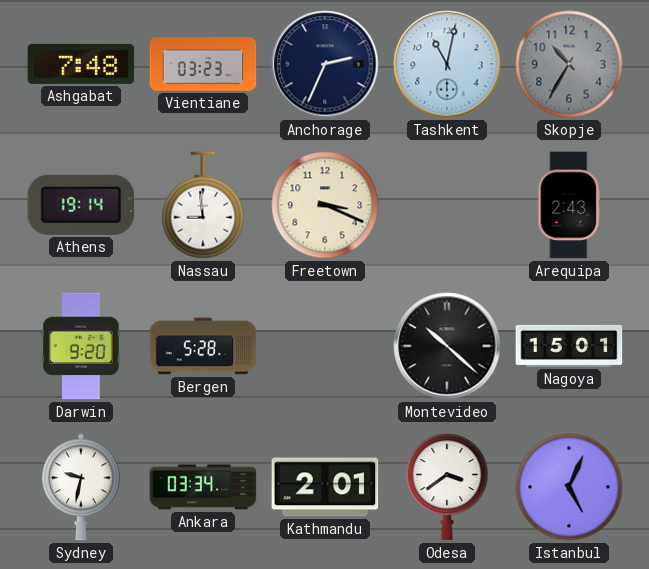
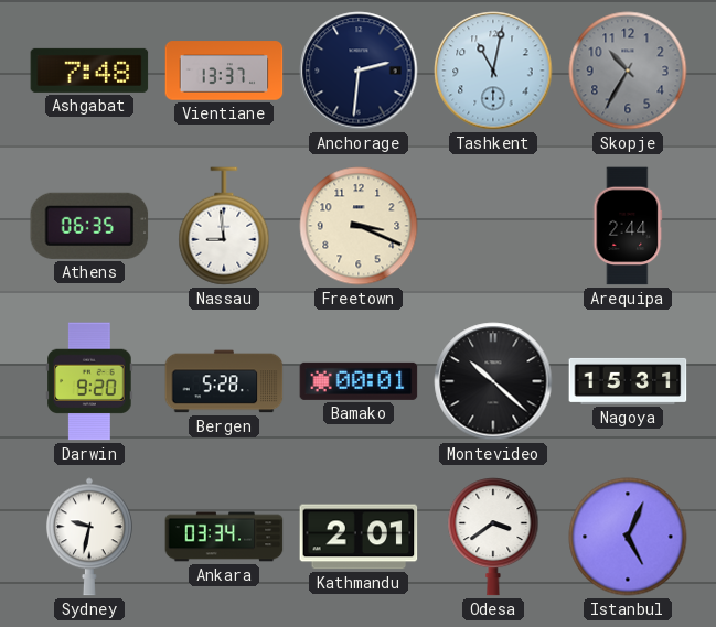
Vientiane: 03:23 -> 13:37 (224, 71)
Anchorage: 2:34 -> 2:31 (359, 71)
Athens: 19:14 -> 06:35 (89, 226)
Arequipa: 2:43 -> 2:44 (628, 226)
Bamako: none -> 00:01 (359, 381)
Nagoya: 15:01 -> 15:31 (628, 381)
